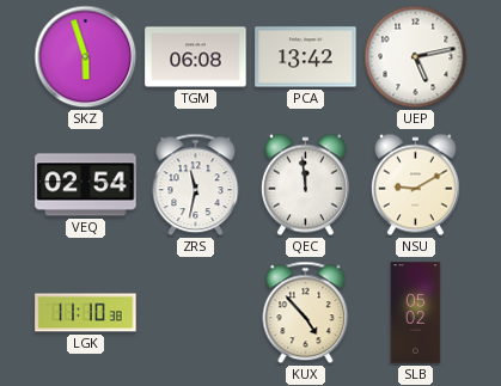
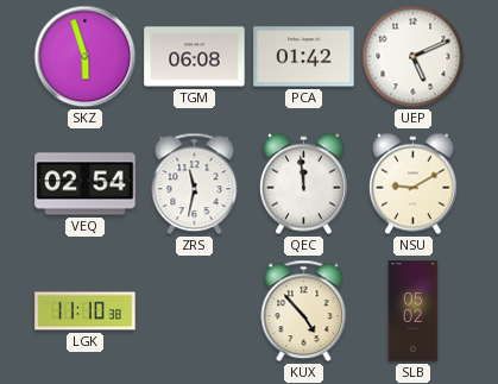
PCA: 13:42 -> 01:42 (304, 57)
UEP: 5:13 -> 5:11 (414, 57)
